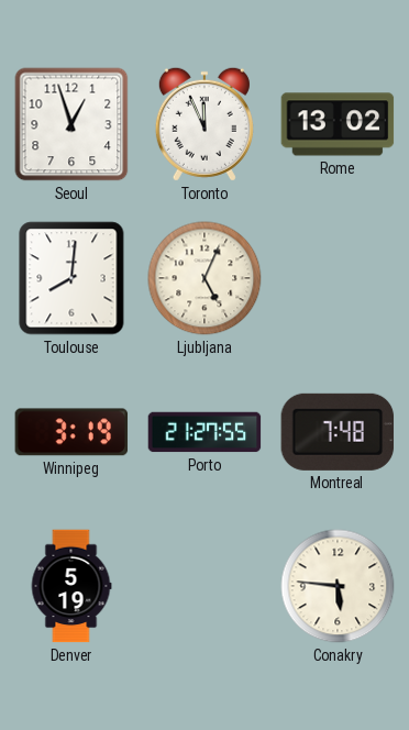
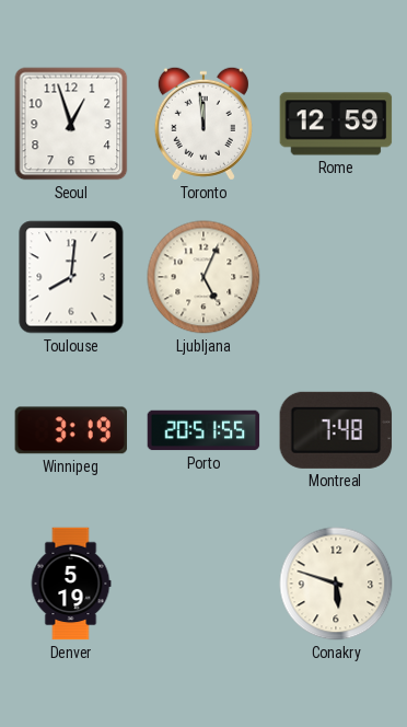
Toronto: 11:56 -> 11:59 (203, 124)
Rome: 13:02 -> 12:59 (336, 124)
Porto: 21:27 -> 20:51 (203, 430)
Conakry: 5:46 -> 5:48 (336, 584)
